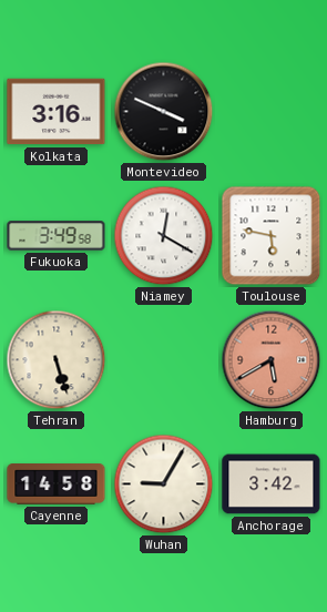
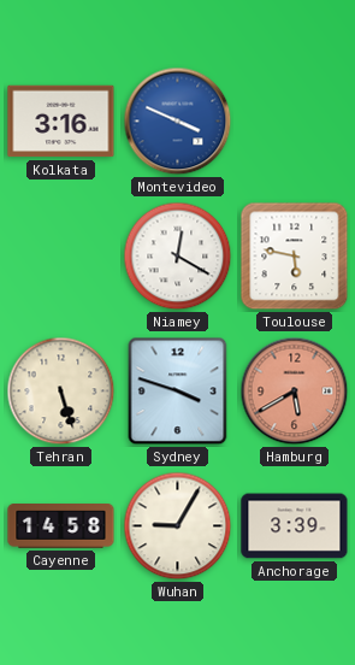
Montevideo dial: black -> blue (178, 122)
Fukuoka: 3:49 -> none (57, 236)
Sydney: none -> 3:48 (178, 392)
Anchorage: 3:42 -> 3:39 (295, 526)
